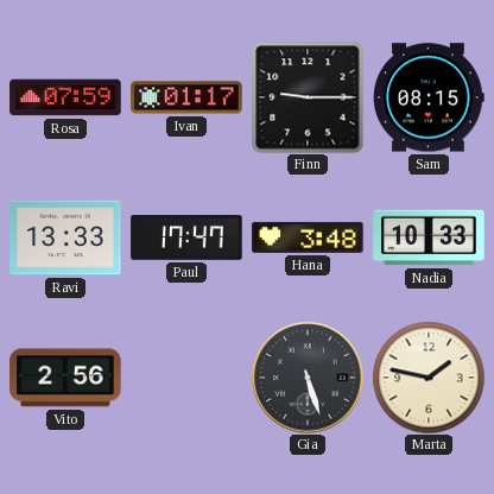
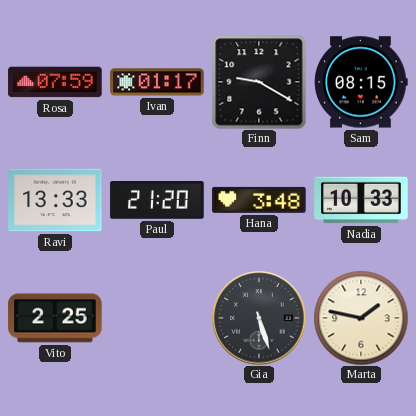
Finn: 9:15 -> 9:20 (259, 82)
Paul: 17:47 -> 21:20 (157, 200)
Vito: 2:56 -> 2:25 (55, 318)
